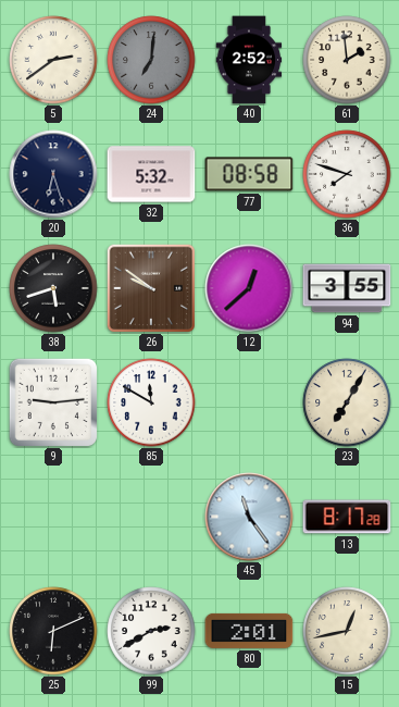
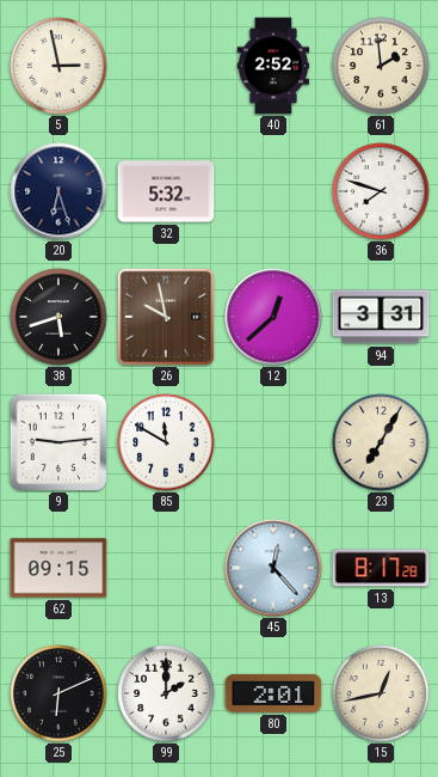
5: 2:39 -> 2:58 (58, 66)
24: 7:01 -> none (151, 60)
77: 08:58 -> none (249, 174)
26: 9:51 -> 9:58 (165, 316)
94: 3:55 -> 3:31 (381, 317)
62: none -> 09:15 (58, 568)
45: 11:24 -> 12:23 (273, 568)
99: 2:40 -> 2:00 (166, 693)
